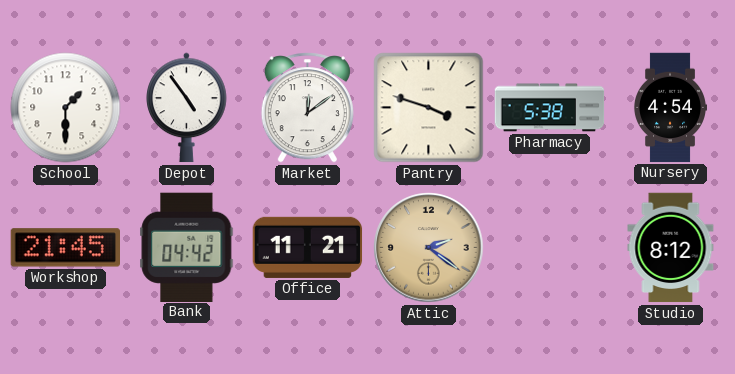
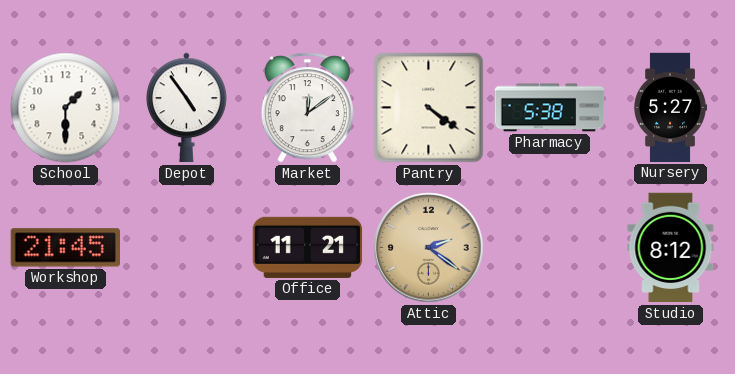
Pantry: 3:48 -> 4:21 (429, 108)
Nursery: 4:54 -> 5:27 (669, 108)
Bank: 04:42 -> none (187, 247)
